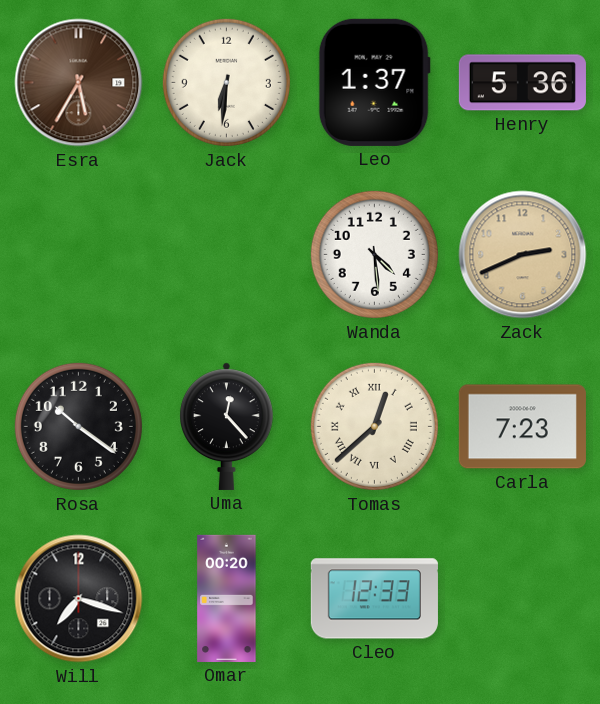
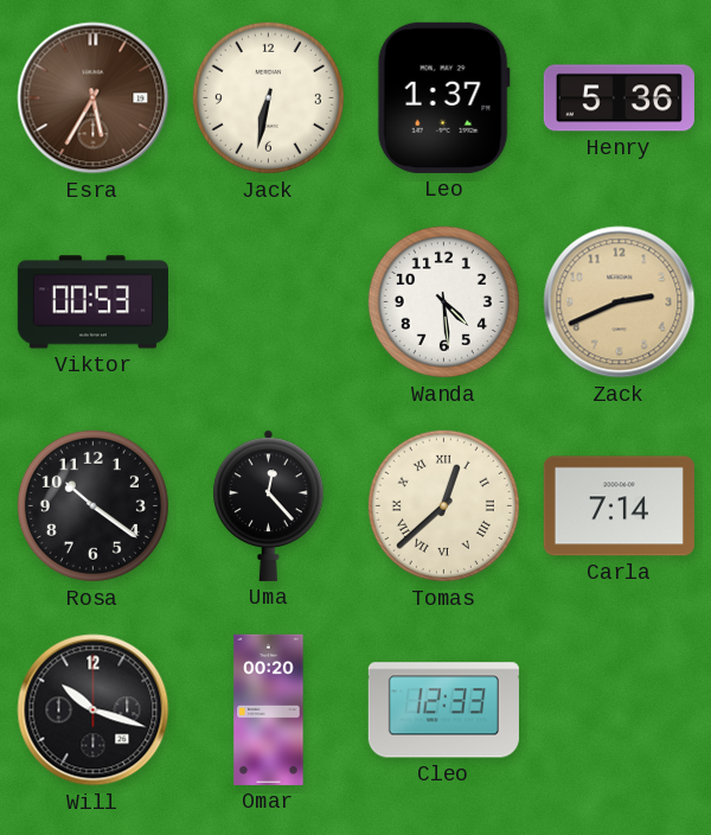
Jack: 6:31 -> 6:32 (268, 97)
Viktor: none -> 00:53 (92, 302)
Carla: 7:23 -> 7:14 (619, 506)
Will: 7:18 -> 10:18 (94, 710)
